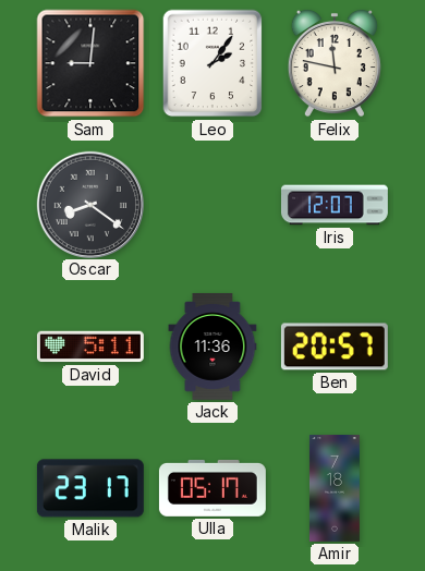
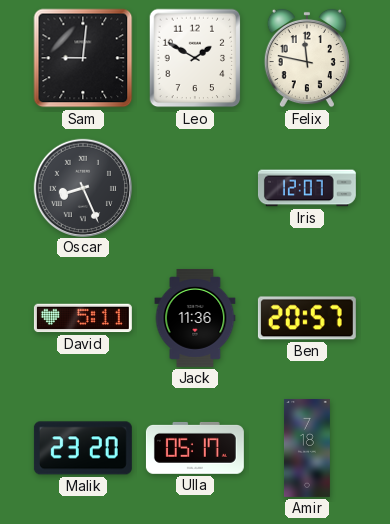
Leo: 2:06 -> 1:50 (195, 58)
Oscar: 8:21 -> 8:26 (82, 187)
Malik: 23:17 -> 23:20 (83, 448)
